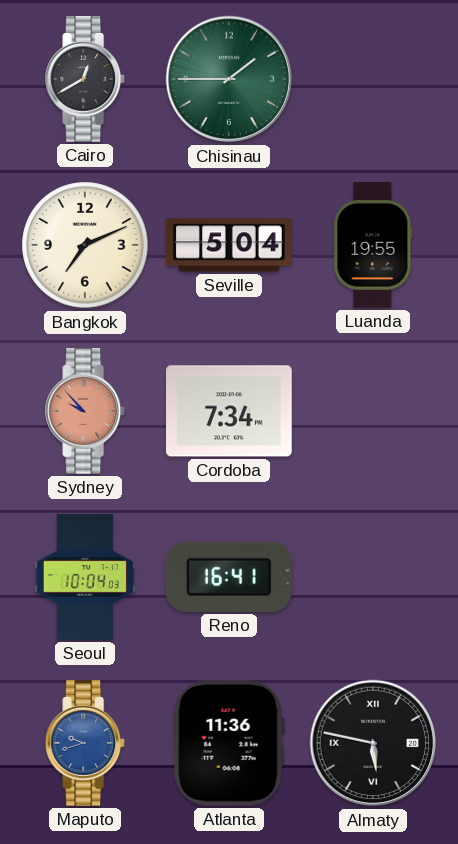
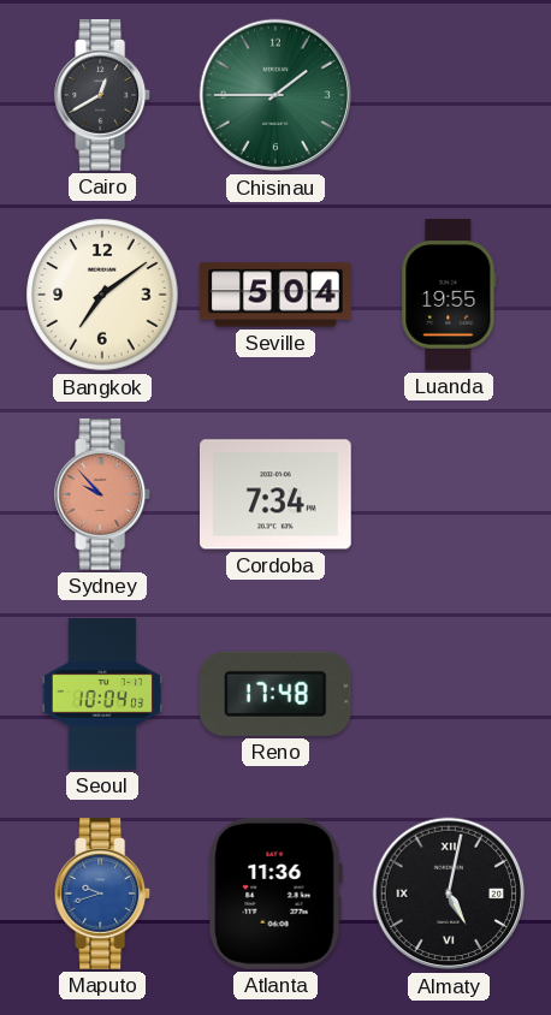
Bangkok: 7:11 -> 7:09 (102, 295)
Reno: 16:41 -> 17:48 (275, 694)
Almaty: 5:47 -> 5:02 (449, 894)
